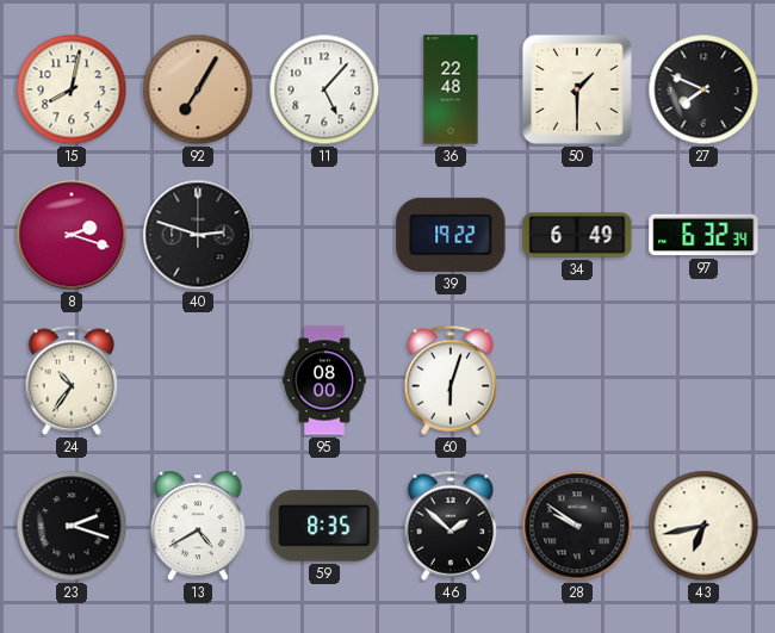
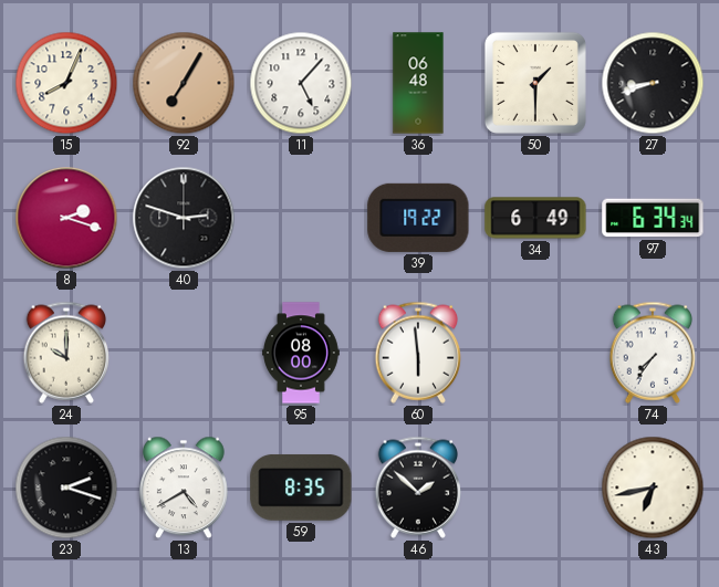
15: 8:02 -> 8:04 (66, 83)
36: 22:48 -> 06:48 (418, 83)
27: 7:49 -> 8:42 (653, 83)
97: 6:32 -> 6:34 (653, 218)
24: 10:36 -> 10:00 (66, 353)
60: 6:03 -> 5:59 (418, 353)
74: none -> 7:36 (653, 353)
28: 9:51 -> none (577, 526)
